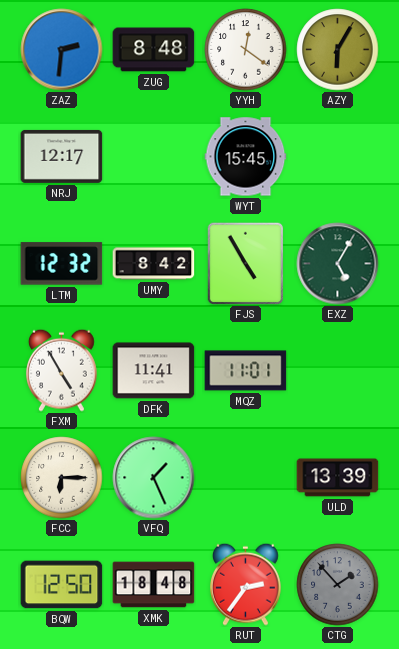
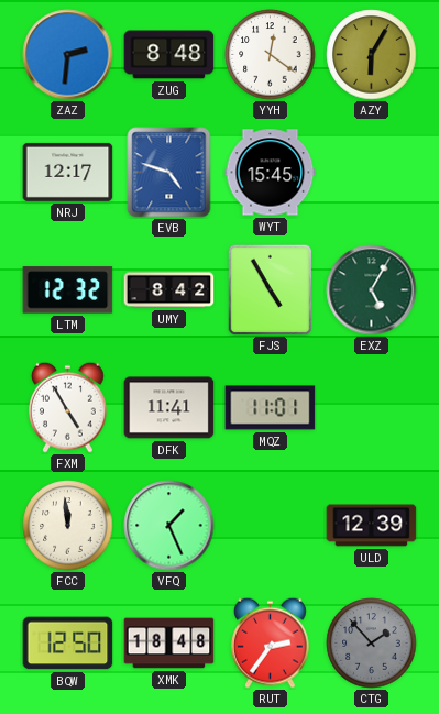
EVB: none -> 4:48 (169, 173)
FCC: 6:15 -> 11:59 (68, 526)
ULD: 13:39 -> 12:39 (372, 526)
